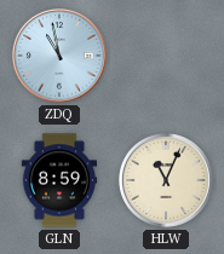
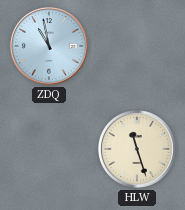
GLN: 8:59 -> none (58, 180)
HLW: 11:04 -> 11:27 (137, 149)
